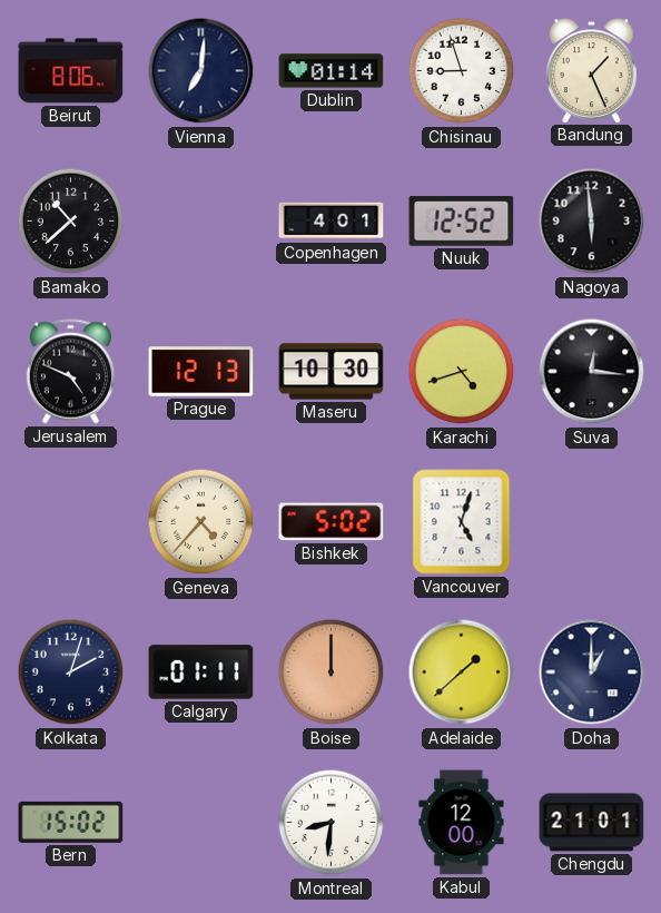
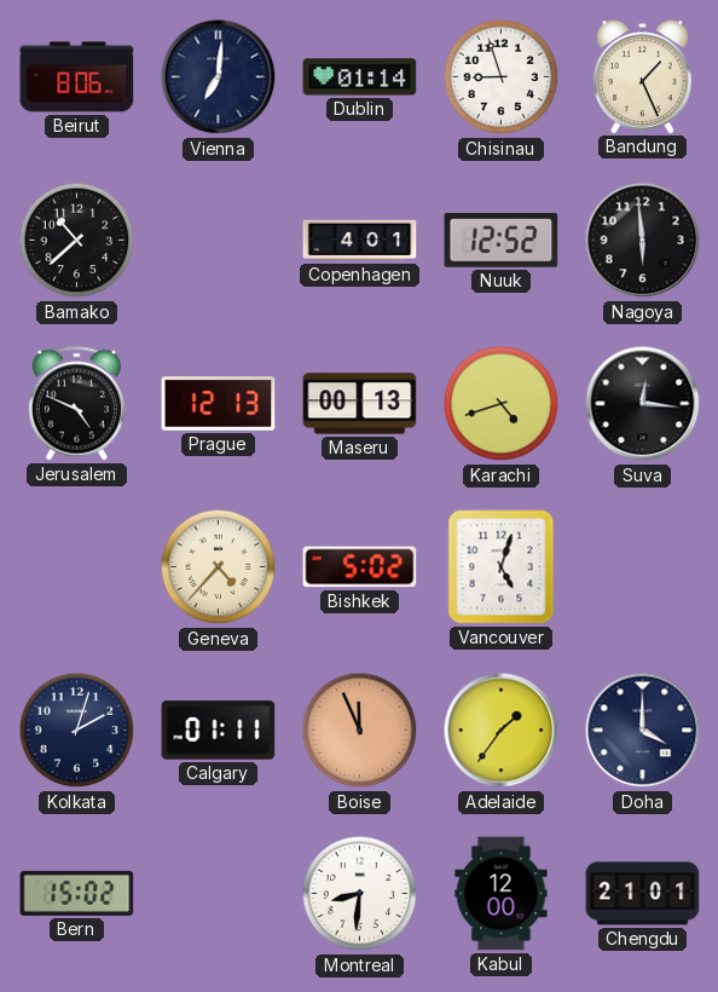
Maseru: 10:30 -> 00:13 (360, 404)
Boise: 12:00 -> 11:56 (360, 731)
Adelaide: 1:38 -> 1:36 (502, 731)
Doha: 1:00 -> 4:00 (643, 731)
